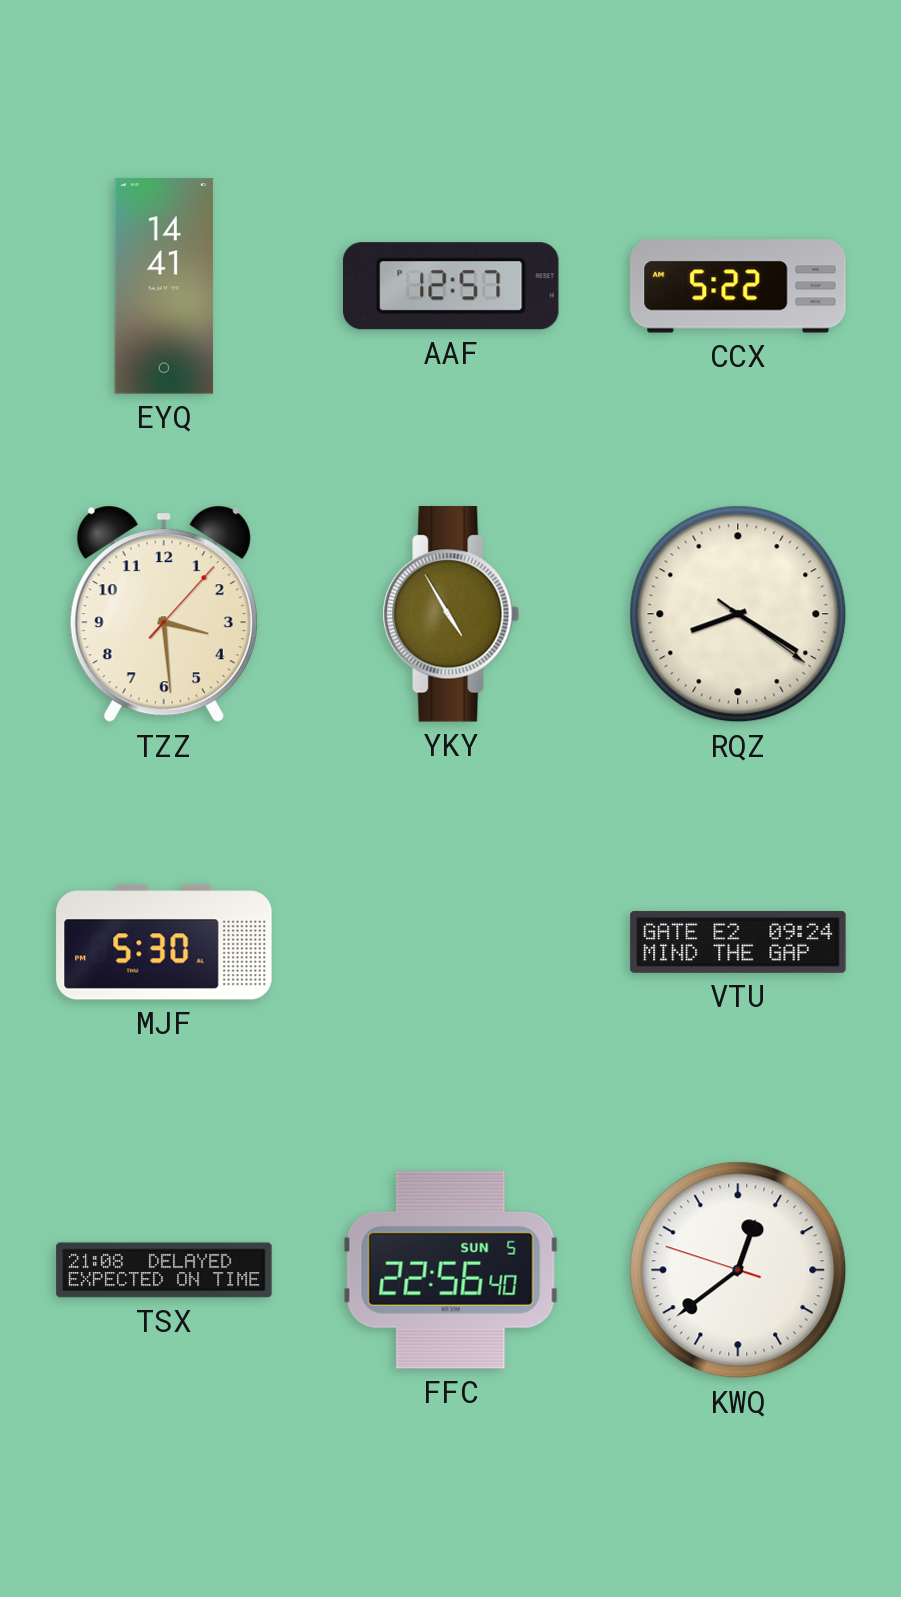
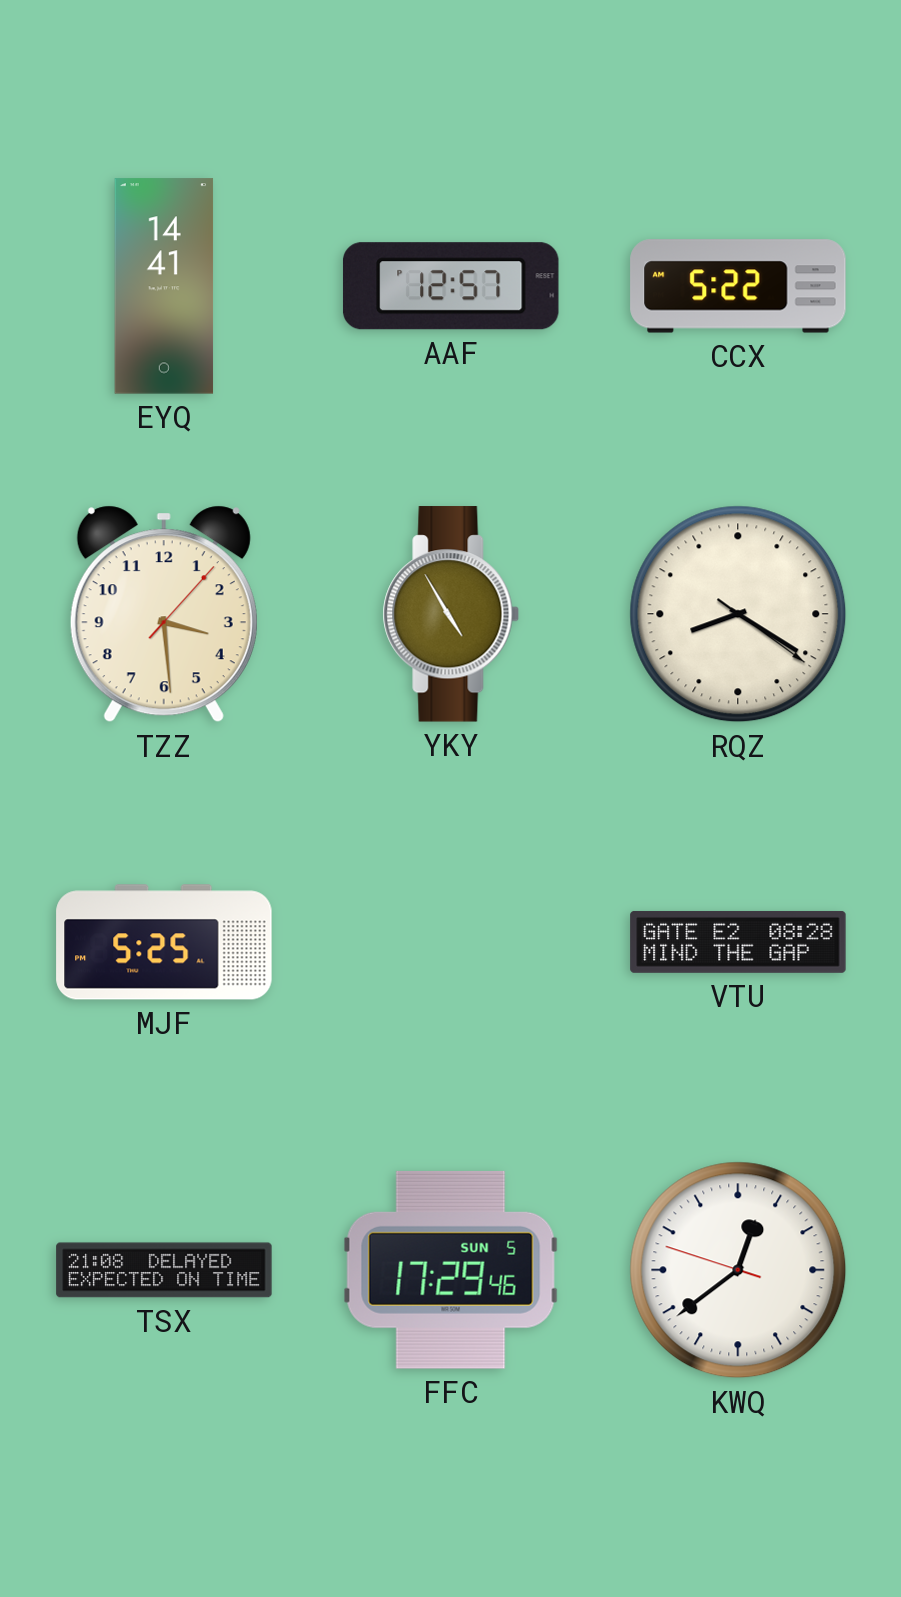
MJF: 5:30 -> 5:25 (164, 942)
VTU: 09:24 -> 08:28 (738, 942)
FFC: 22:56 -> 17:29 (451, 1270)
